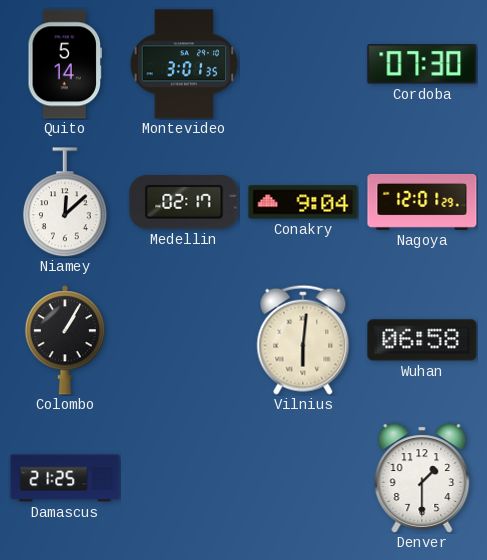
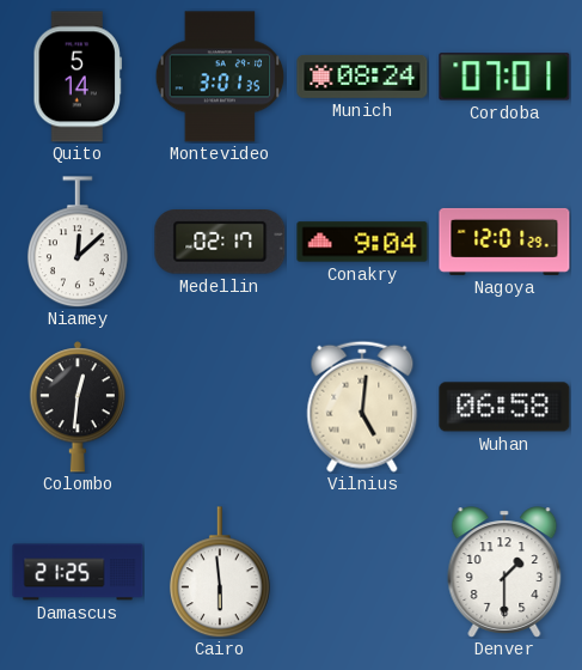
Munich: none -> 08:24 (362, 77)
Cordoba: 07:30 -> 07:01 (504, 77)
Colombo: 1:05 -> 12:31 (76, 407)
Vilnius: 6:01 -> 5:01 (362, 407)
Cairo: none -> 5:59 (220, 572)
